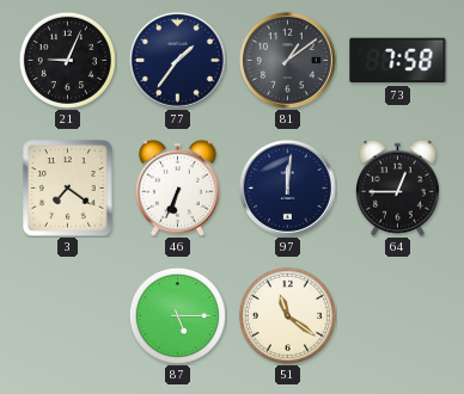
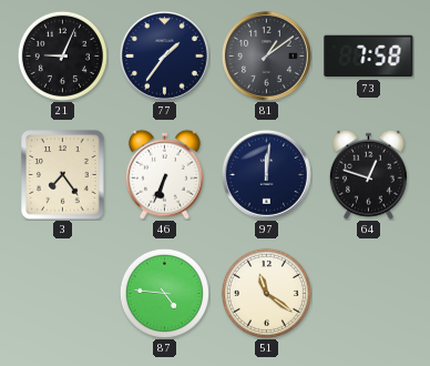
3: 7:21 -> 7:24 (63, 175)
64: 12:45 -> 12:48 (368, 174)
87: 5:15 -> 4:46 (164, 293)
